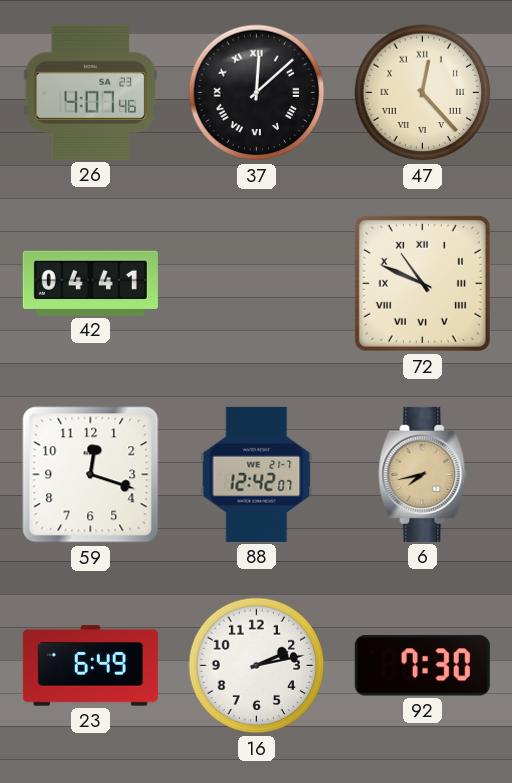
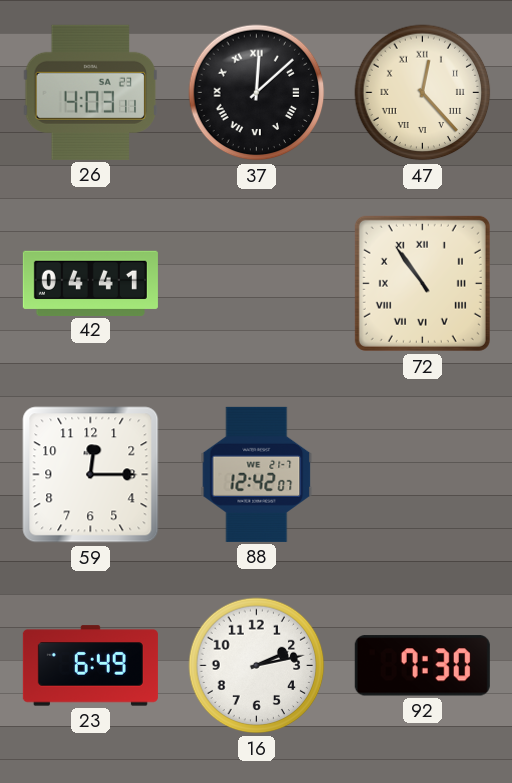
26: 4:07 -> 4:03 (91, 92)
72: 10:49 -> 10:54 (422, 283)
59: 12:18 -> 12:15 (91, 475)
6: 7:43 -> none (423, 474)
